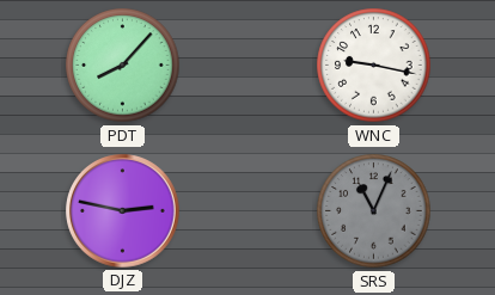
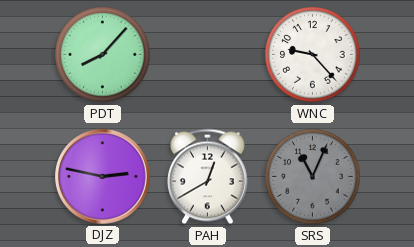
WNC: 9:17 -> 9:23 (313, 55)
PAH: none -> 12:40 (208, 177)
